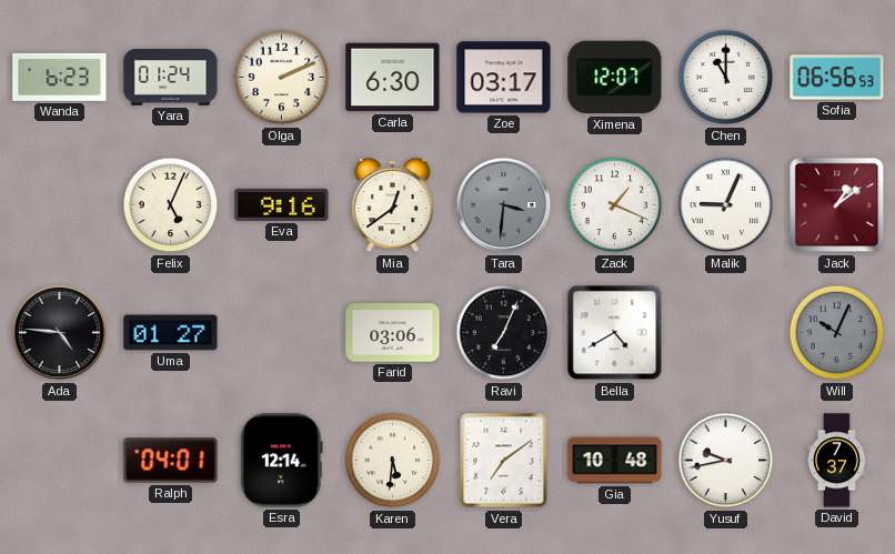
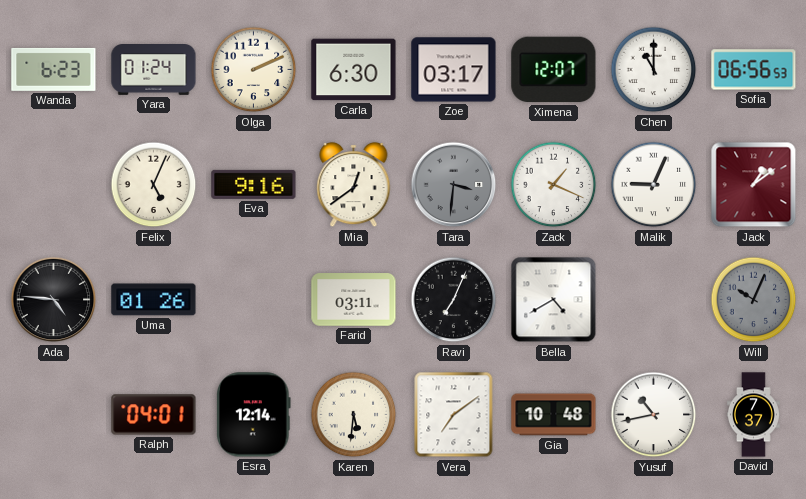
Uma: 01:27 -> 01:26 (154, 300)
Farid: 03:06 -> 03:11 (354, 300)
Yusuf: 9:43 -> 10:43 (654, 415)
